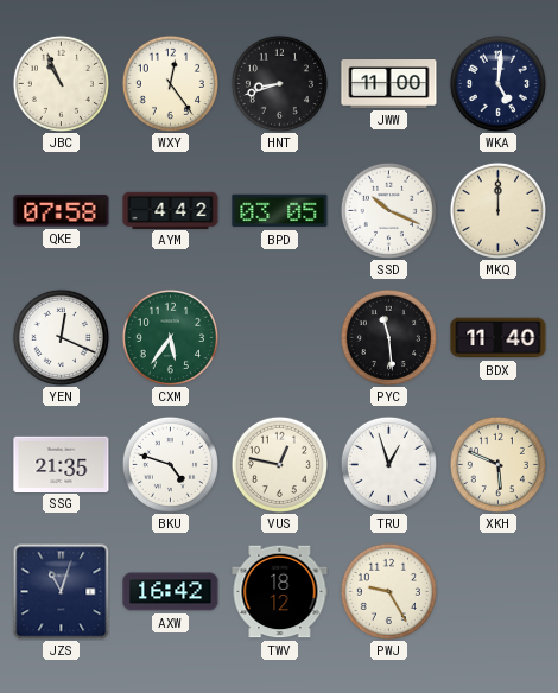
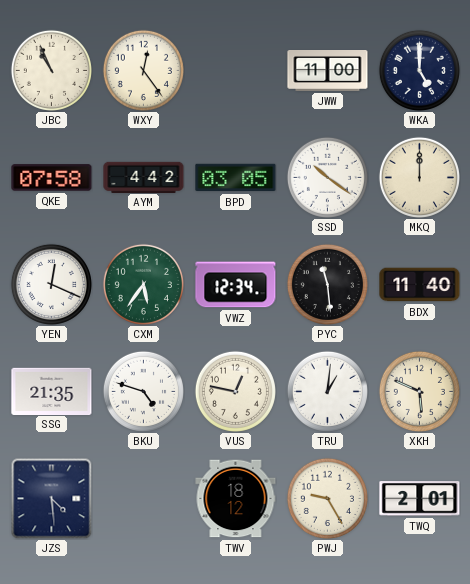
HNT: 8:42 -> none (279, 83)
WKA: 5:01 -> 5:00 (419, 70)
SSD: 10:19 -> 10:21 (327, 177)
VWZ: none -> 12:34 (236, 285)
TRU: 12:57 -> 1:01 (327, 391)
JZS: 11:03 -> 4:29 (51, 498)
AXW: 16:42 -> none (171, 592)
TWQ: none -> 2:01 (420, 499)
